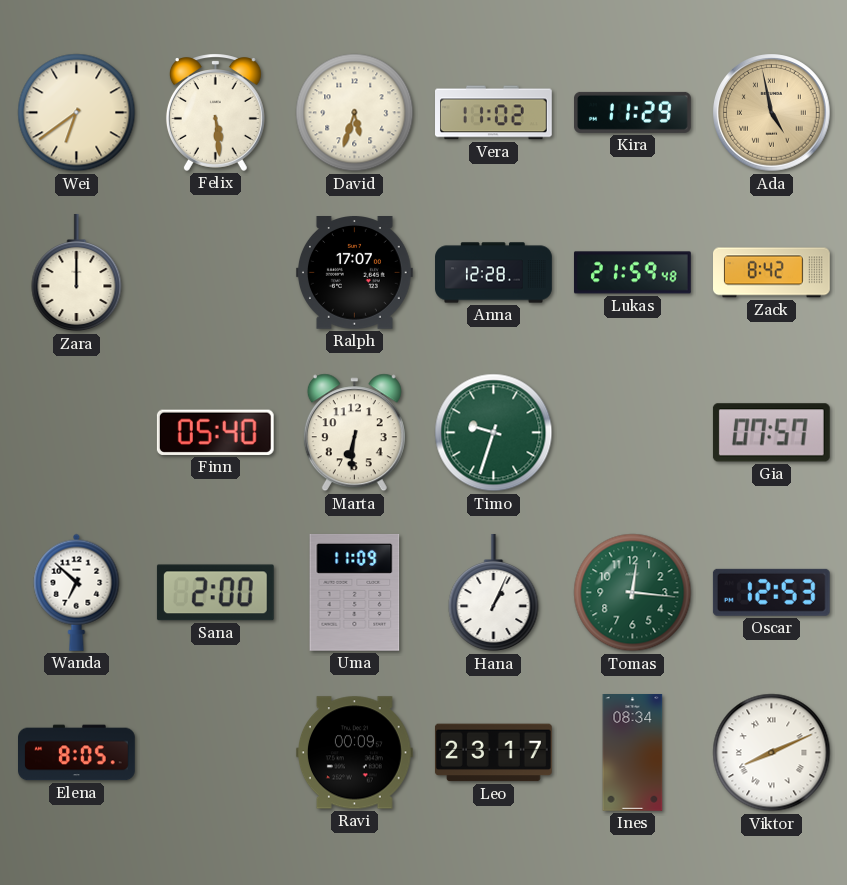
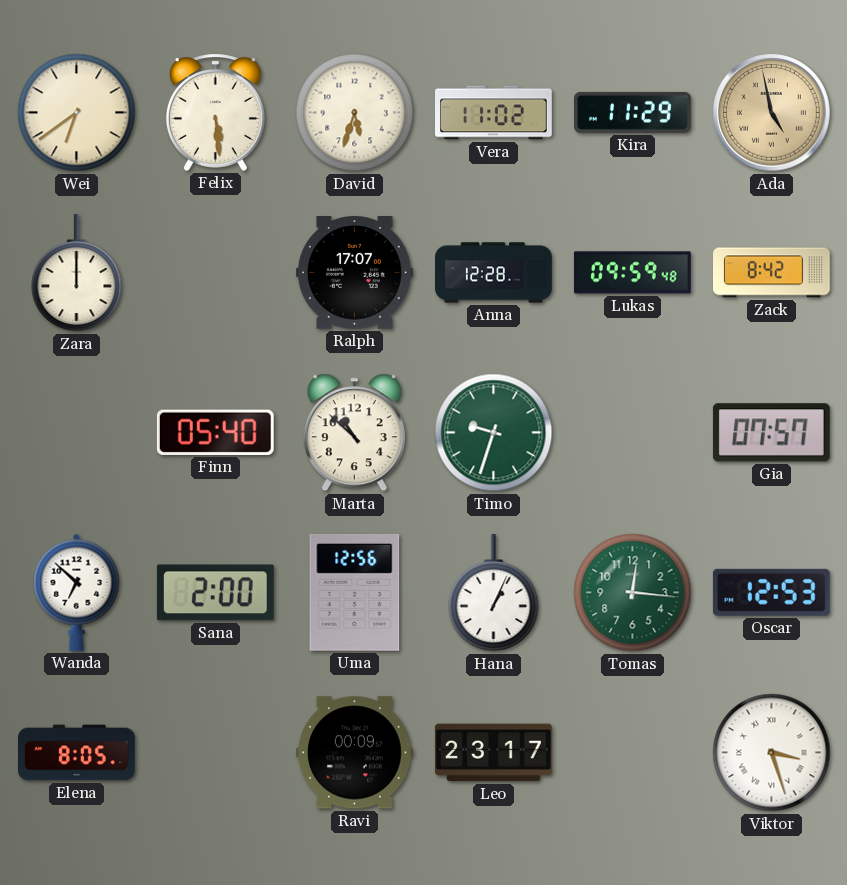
Lukas: 21:59 -> 09:59 (633, 273)
Marta: 6:31 -> 10:52 (354, 433)
Uma: 11:09 -> 12:56 (355, 592)
Ines: 08:34 -> none (633, 753)
Viktor: 8:11 -> 3:27 (772, 753)
